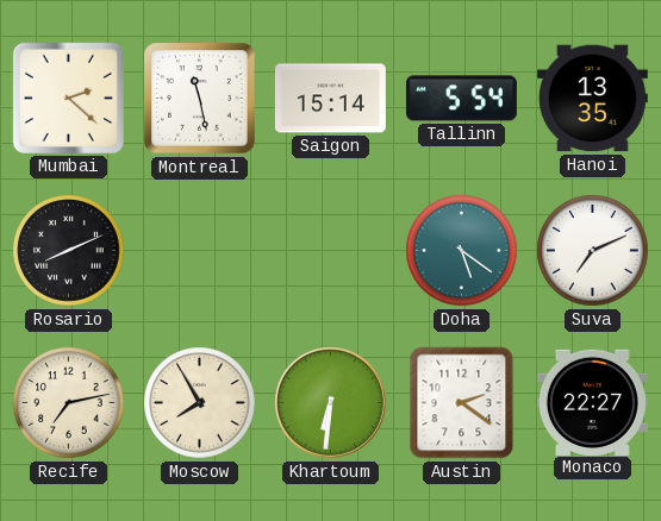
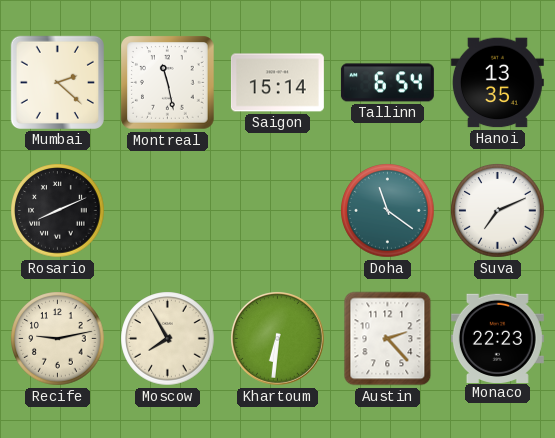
Tallinn: 5:54 -> 6:54 (387, 83)
Doha: 5:21 -> 11:21 (388, 211)
Recife: 7:13 -> 9:13 (58, 339)
Austin: 2:21 -> 2:23 (388, 339)
Monaco: 22:27 -> 22:23 (497, 338)
